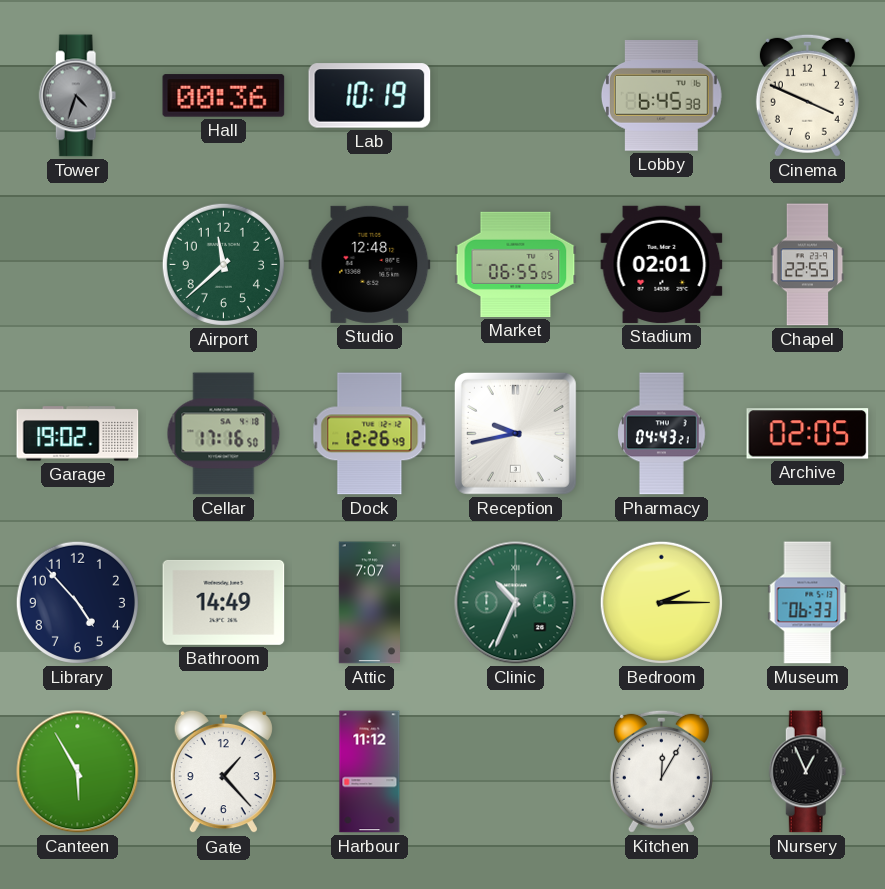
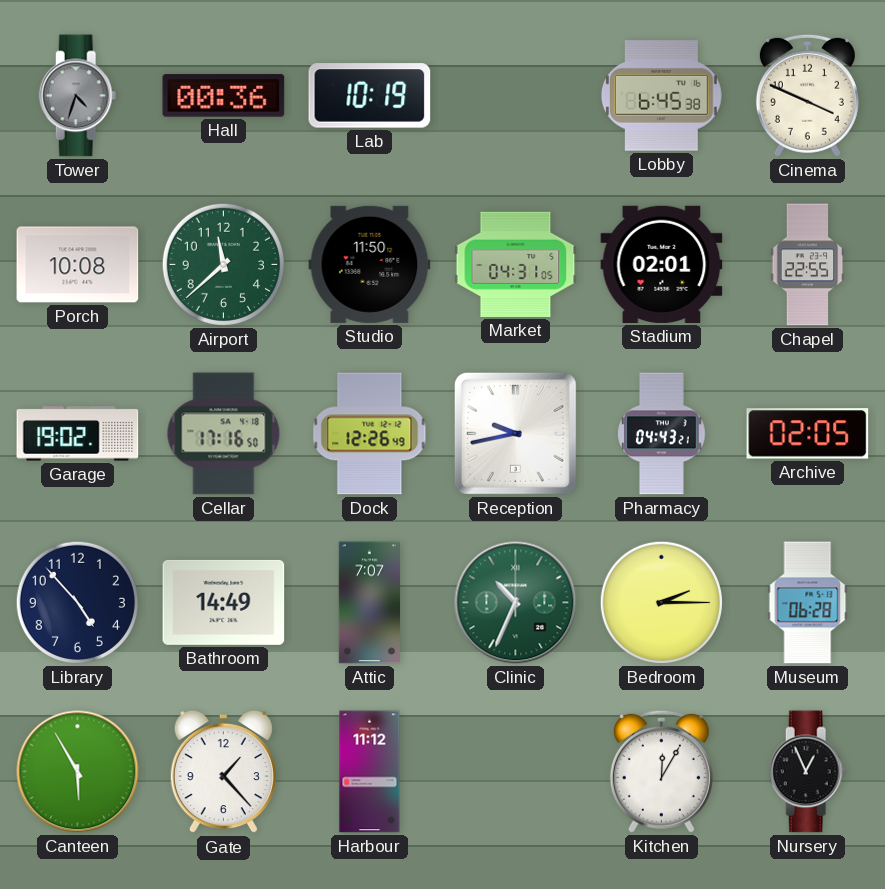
Porch: none -> 10:08 (78, 265)
Studio: 12:48 -> 11:50 (370, 264)
Market: 06:55 -> 04:31 (516, 264)
Museum: 06:33 -> 06:28 (808, 603)
